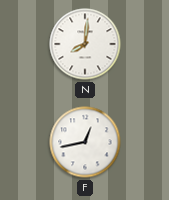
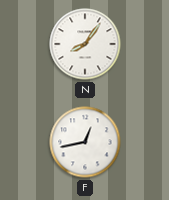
N: 8:01 -> 8:06 (85, 44)
